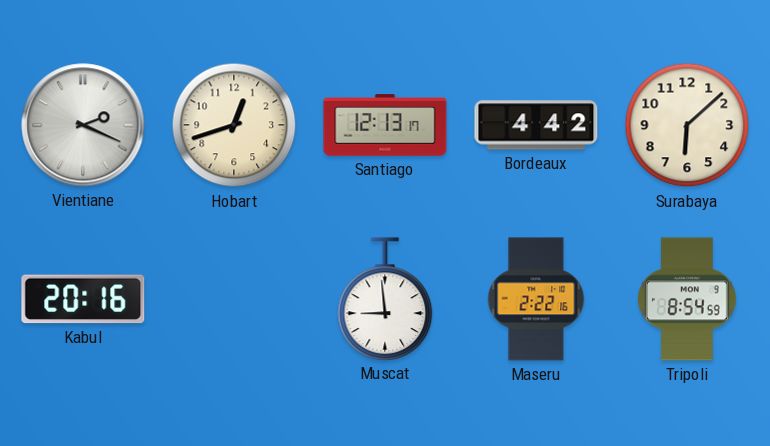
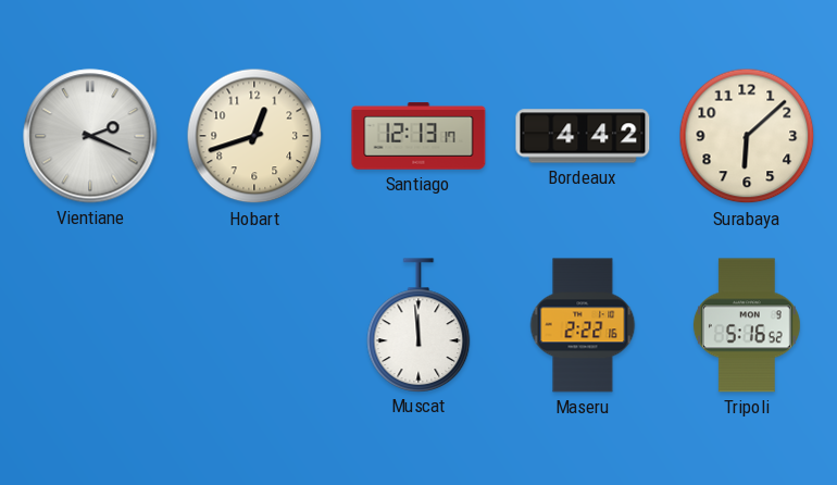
Kabul: 20:16 -> none (83, 299)
Muscat: 8:59 -> 11:59 (418, 325)
Tripoli: 8:54 -> 5:16 (747, 325)
